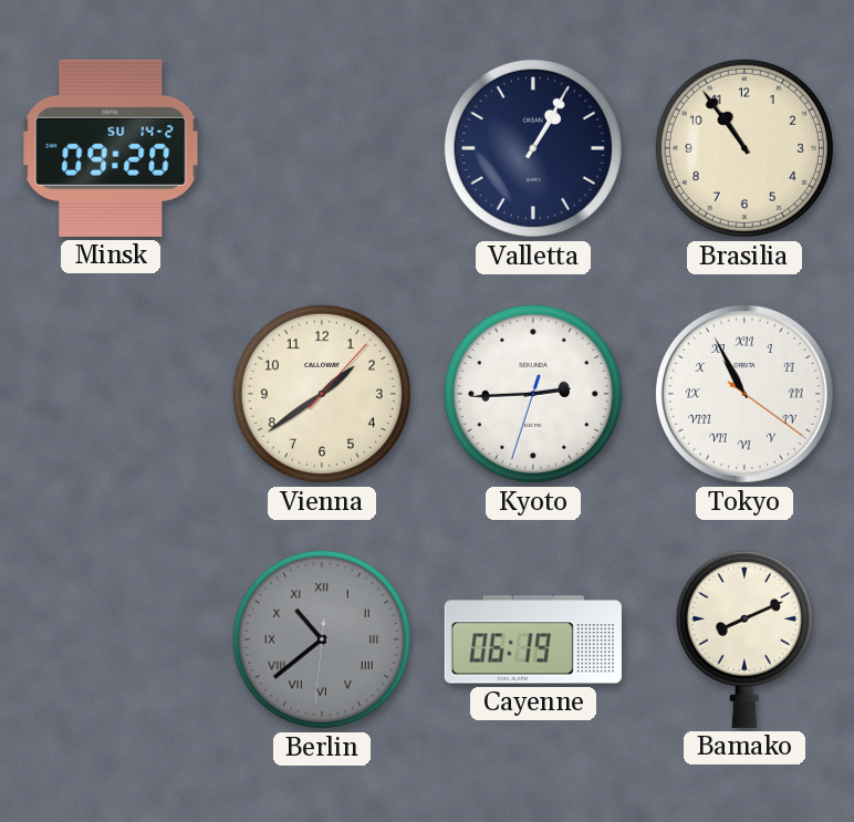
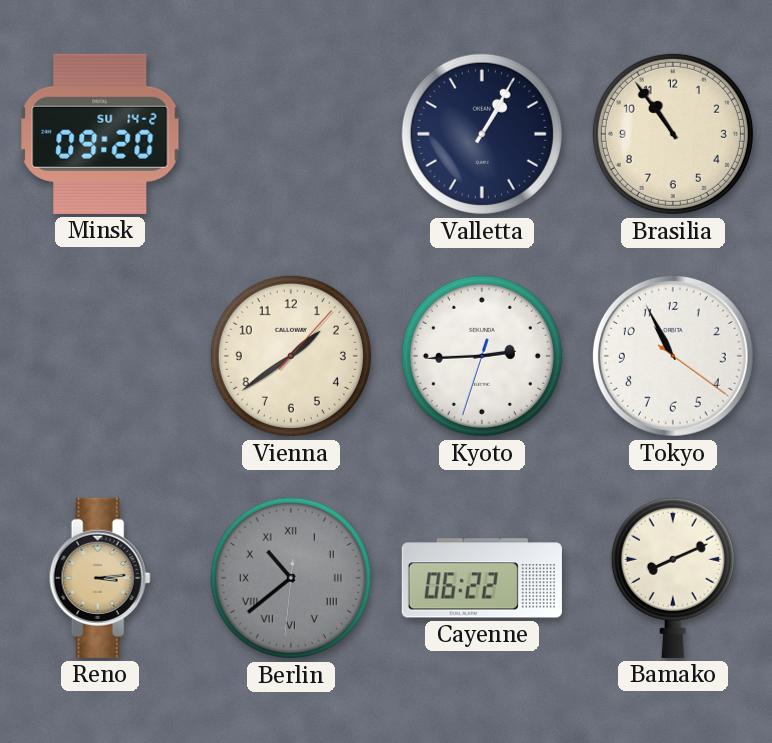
Tokyo numerals: Roman -> Arabic (673, 356)
Reno: none -> 3:14 (100, 578)
Cayenne: 06:19 -> 06:22 (482, 578)
